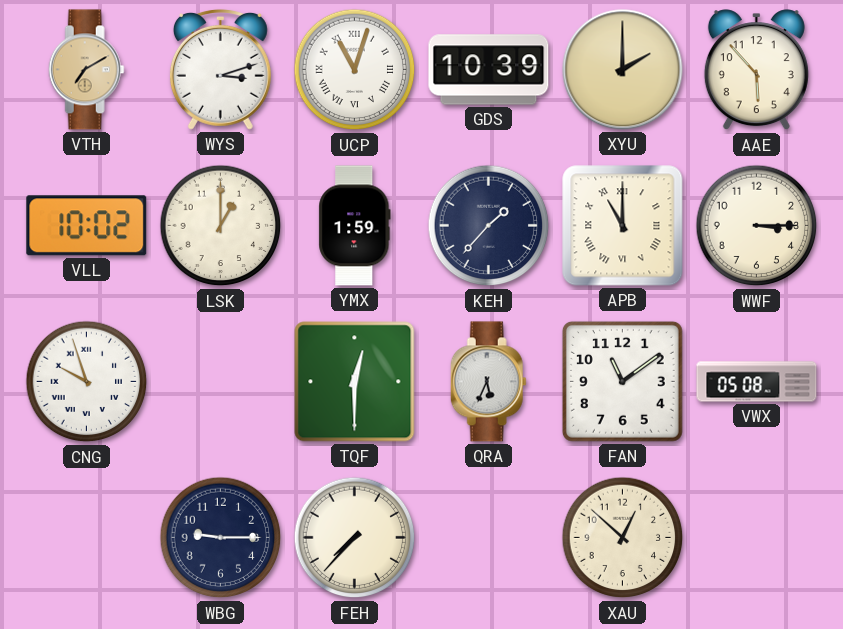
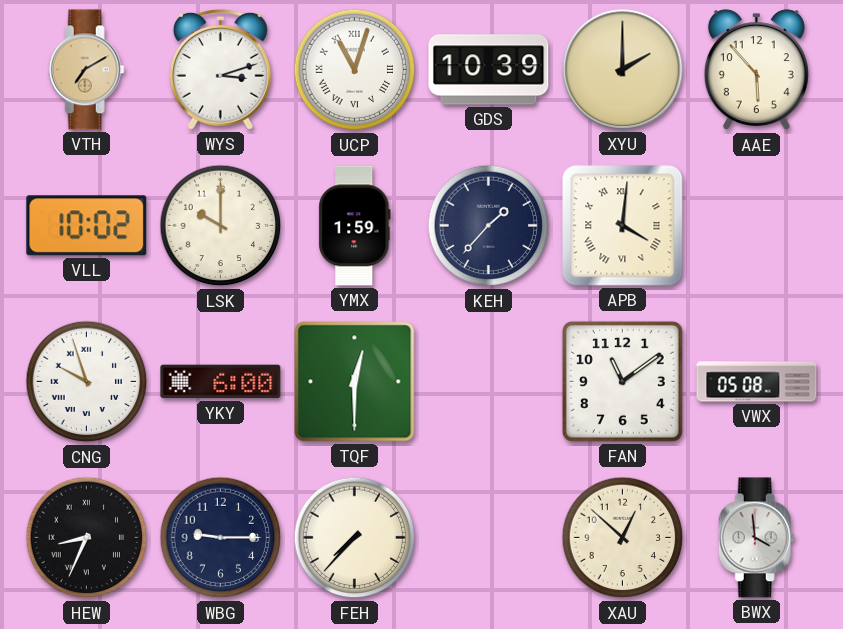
LSK: 1:00 -> 10:00 (221, 226)
APB: 11:00 -> 4:01 (623, 226)
WWF: 3:15 -> none (757, 226)
YKY: none -> 6:00 (221, 382)
QRA: 5:34 -> none (488, 382)
HEW: none -> 8:34 (87, 538)
BWX: none -> 3:59 (756, 538)
